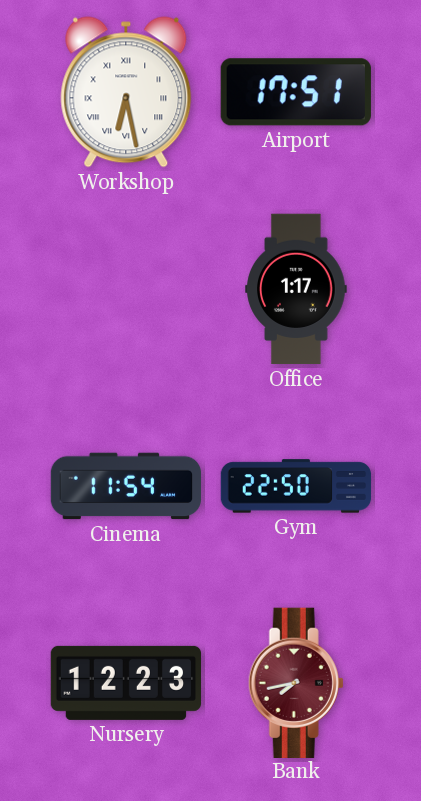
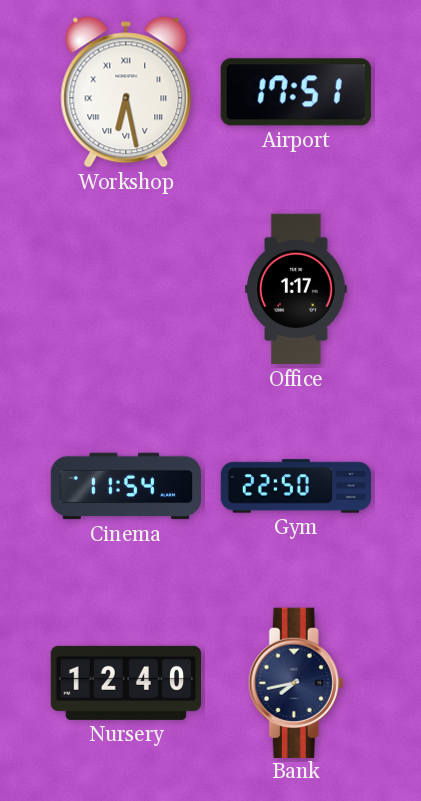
Nursery: 12:23 -> 12:40 (126, 683)
Bank dial: burgundy -> navy (296, 682)
